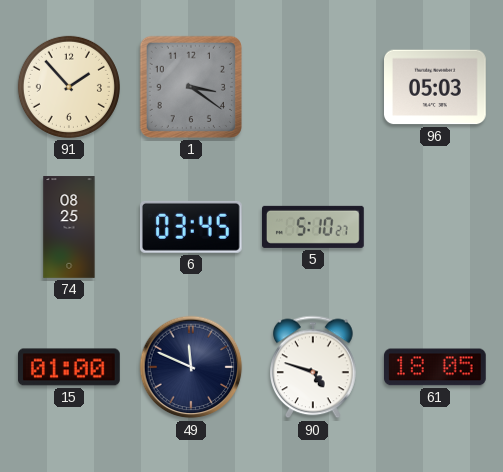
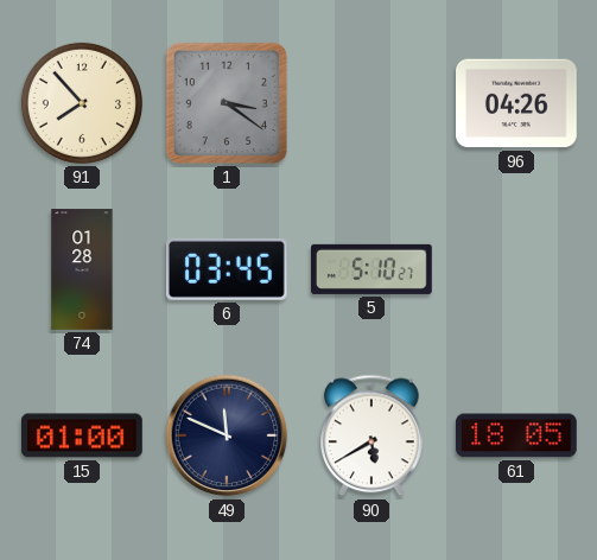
91: 1:53 -> 7:53 (82, 103)
96: 05:03 -> 04:26 (517, 103)
74: 08:25 -> 01:28 (82, 269)
90: 4:48 -> 5:40 (373, 435)
